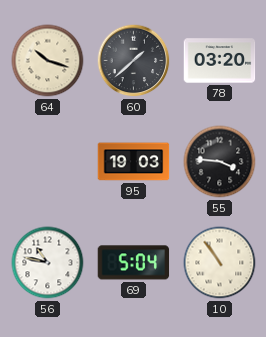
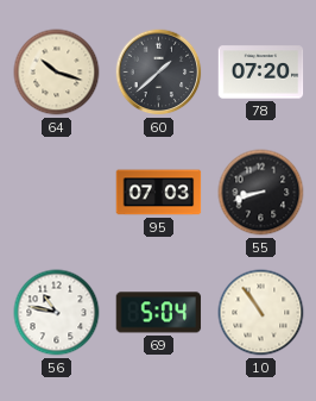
78: 03:20 -> 07:20 (261, 73)
95: 19:03 -> 07:03 (159, 193)
55: 3:46 -> 8:42 (261, 193)
